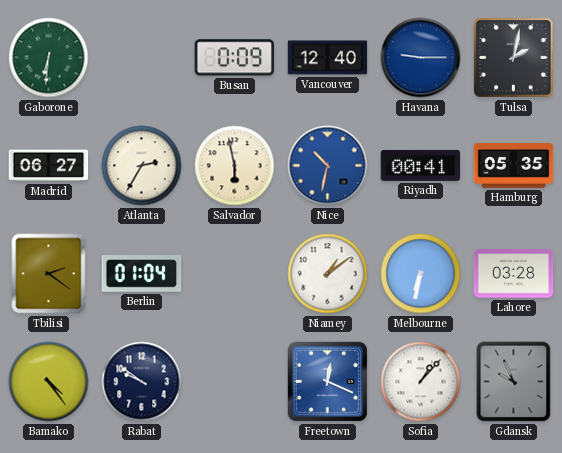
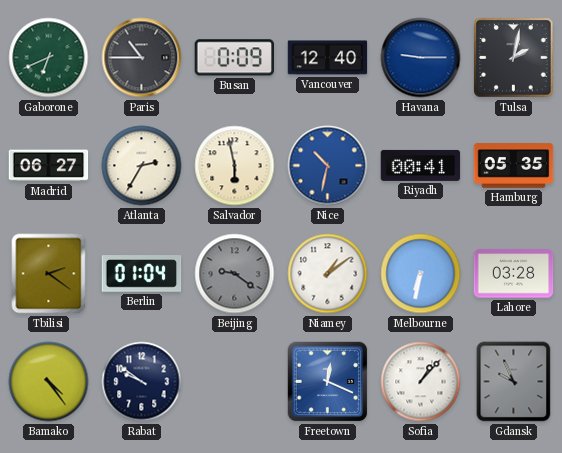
Gaborone: 6:31 -> 6:41 (49, 58)
Paris: none -> 10:45 (142, 58)
Beijing: none -> 9:21 (235, 274)
